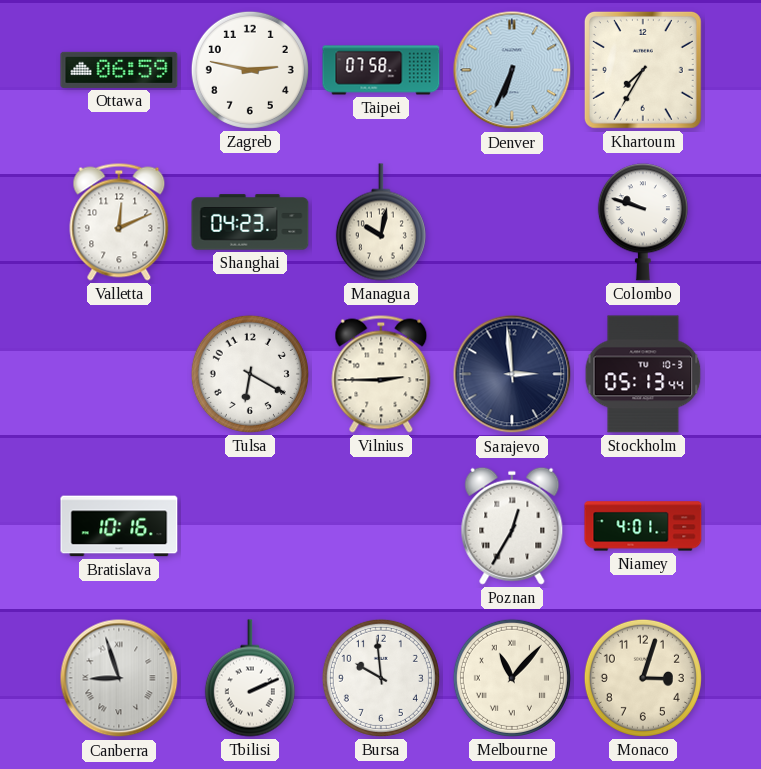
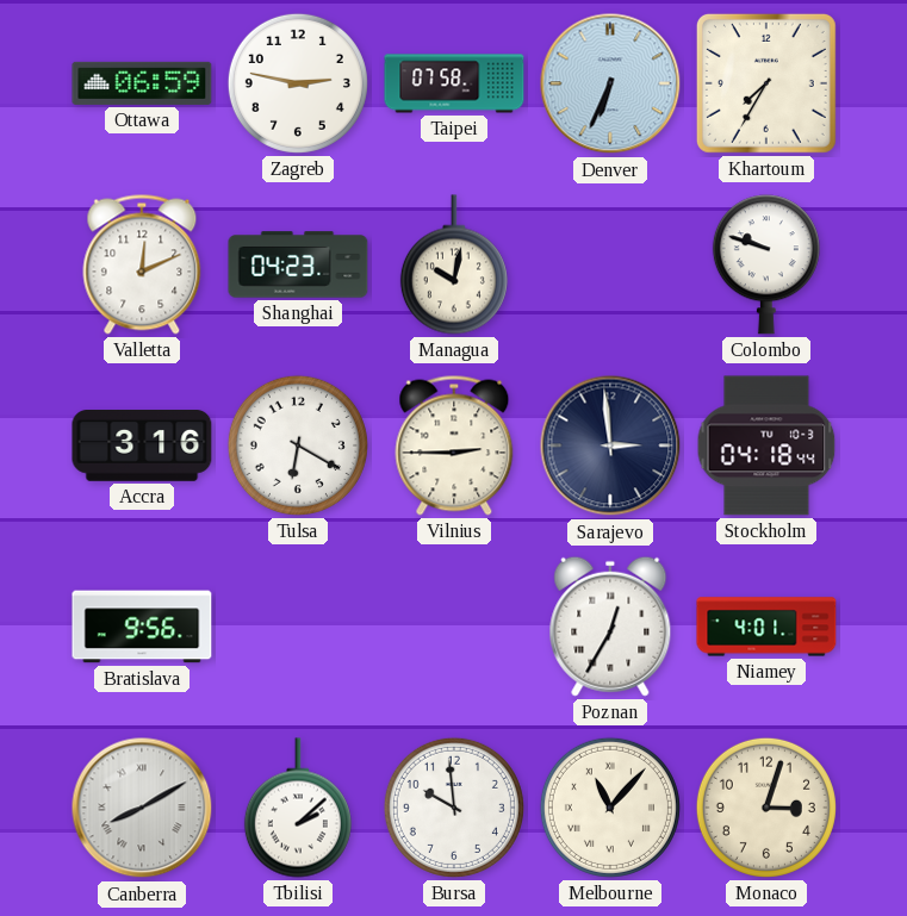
Accra: none -> 3:16 (142, 447)
Stockholm: 05:13 -> 04:18 (766, 445)
Bratislava: 10:16 -> 9:56 (142, 627)
Canberra: 8:57 -> 8:10 (142, 808)
Tbilisi: 2:11 -> 2:08 (298, 808)
